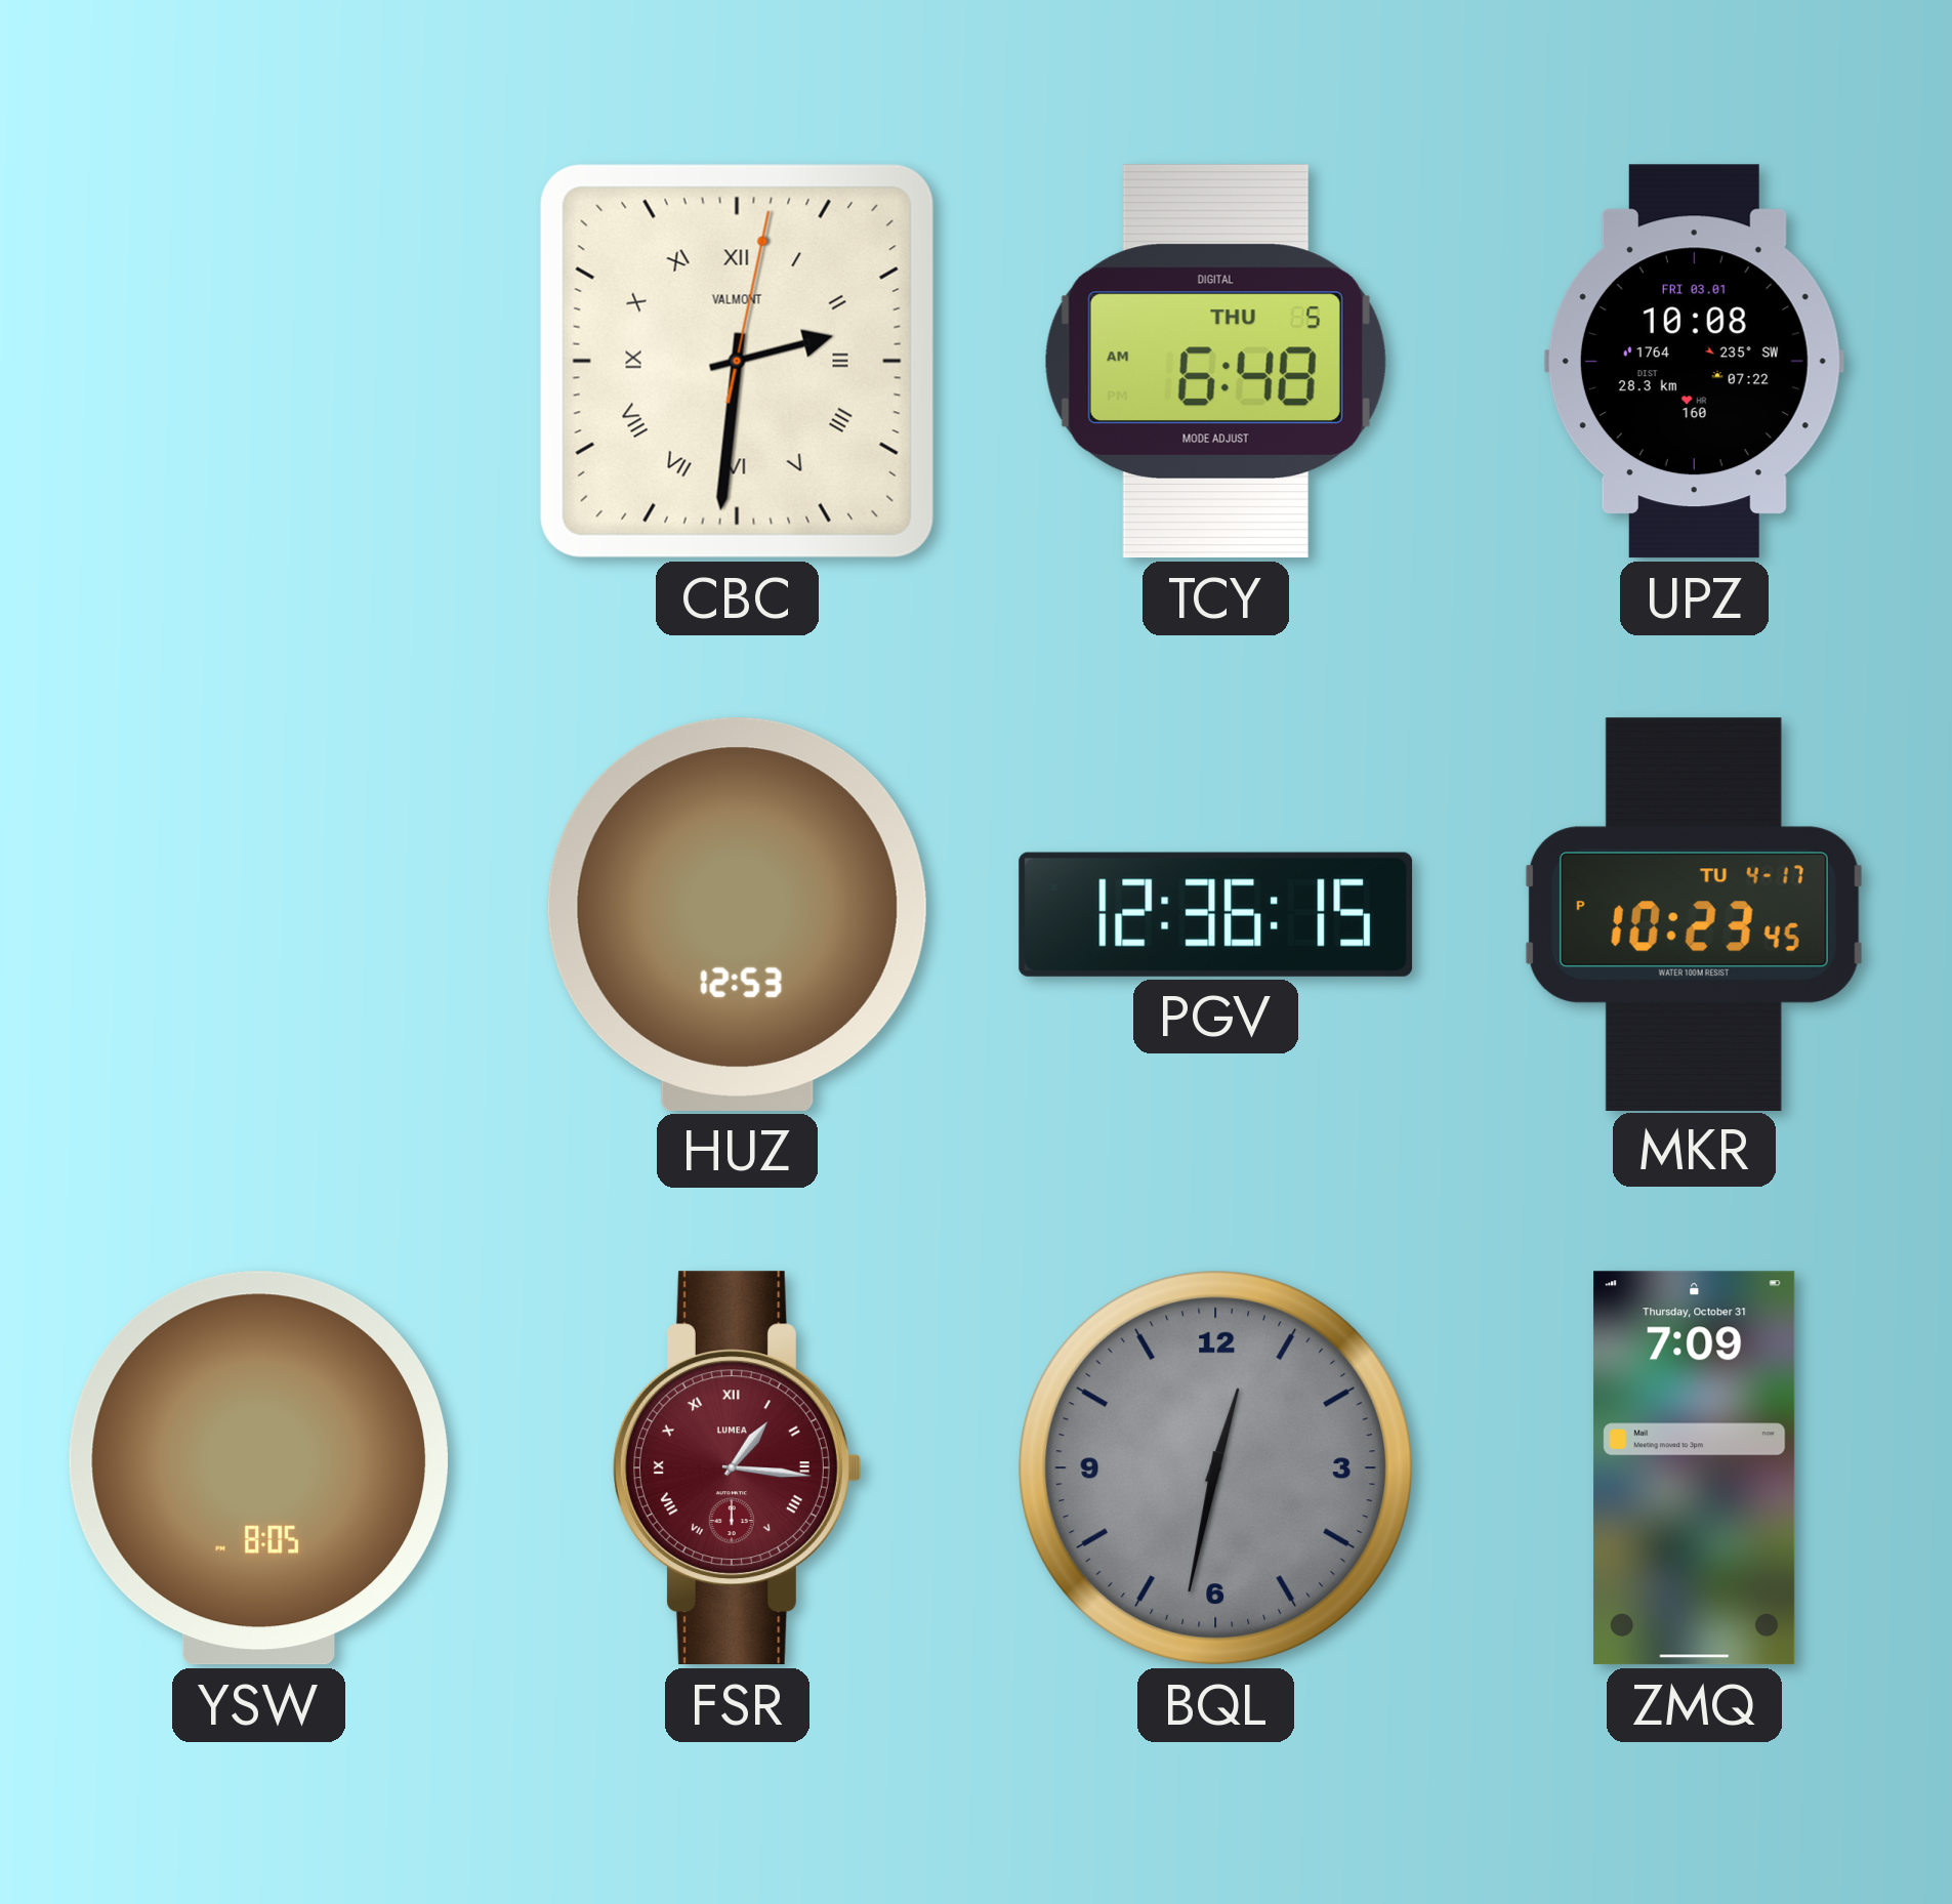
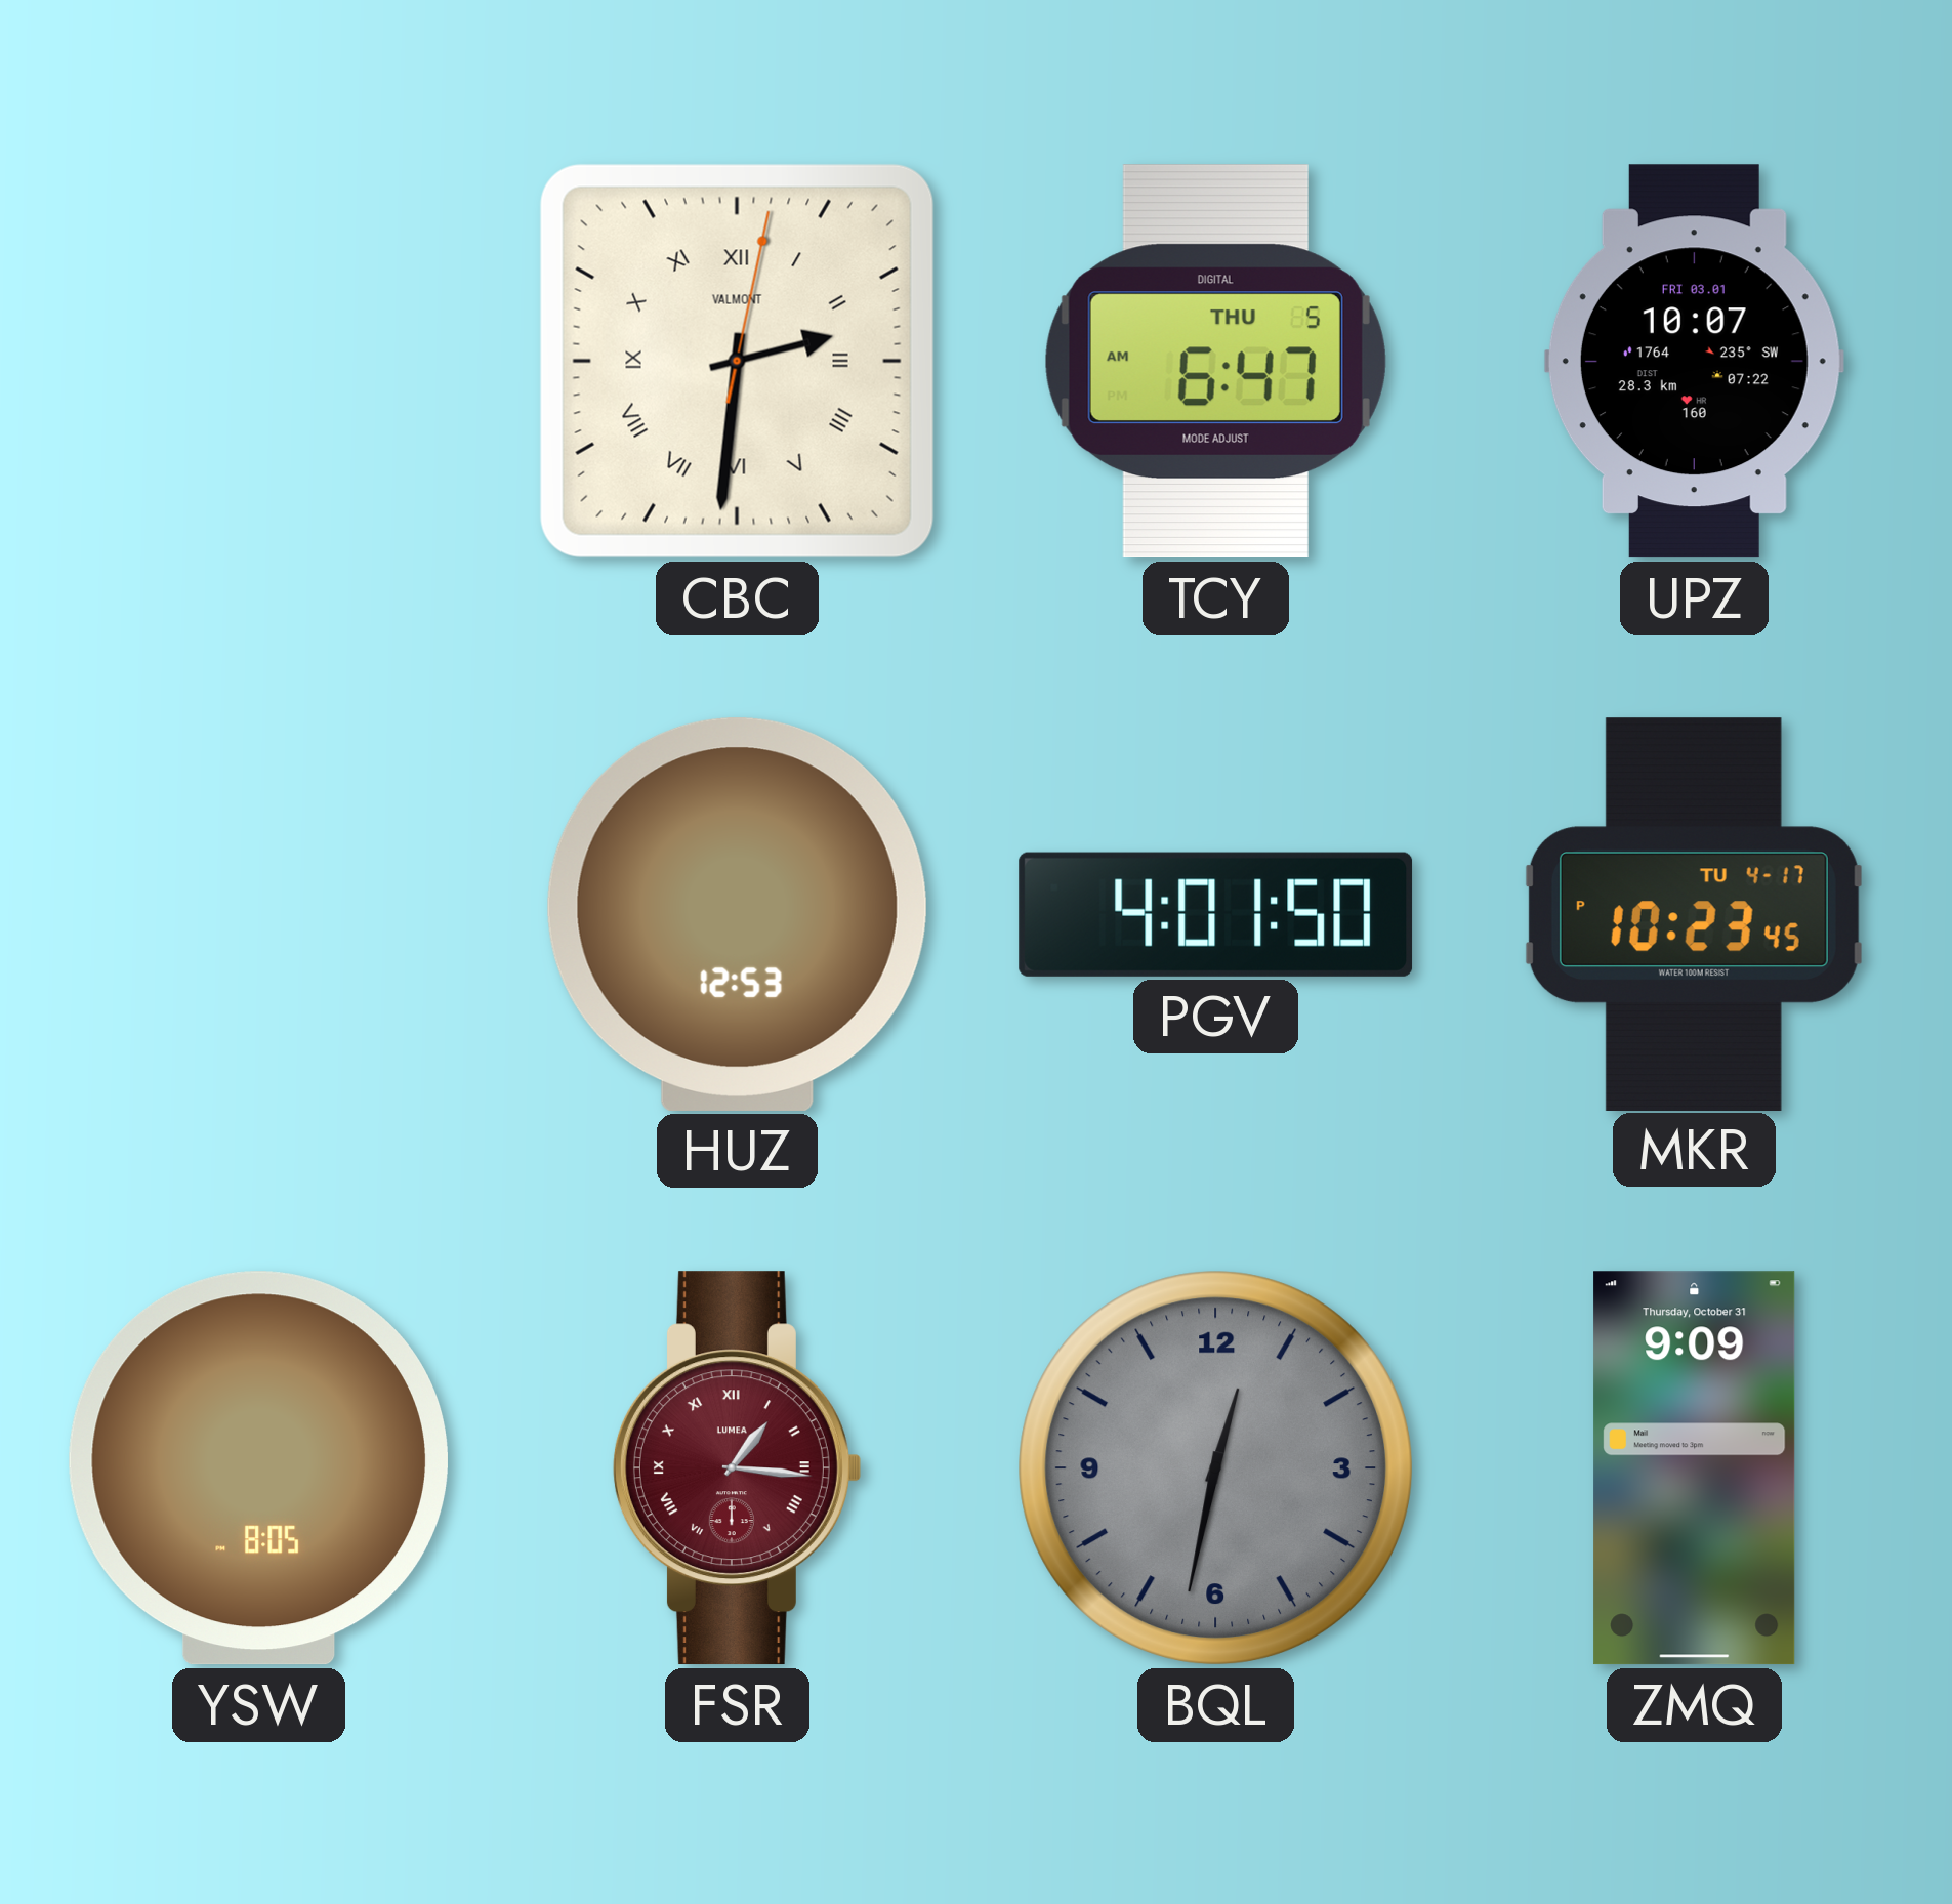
TCY: 6:48 -> 6:47 (1215, 362)
UPZ: 10:08 -> 10:07 (1694, 362)
PGV: 12:36 -> 4:01 (1216, 914)
ZMQ: 7:09 -> 9:09 (1695, 1468)
